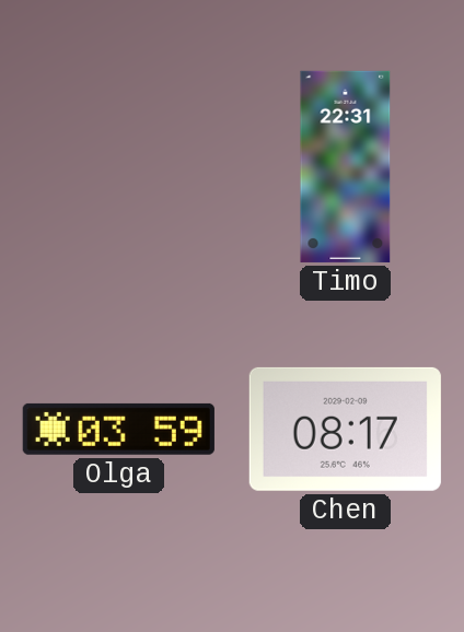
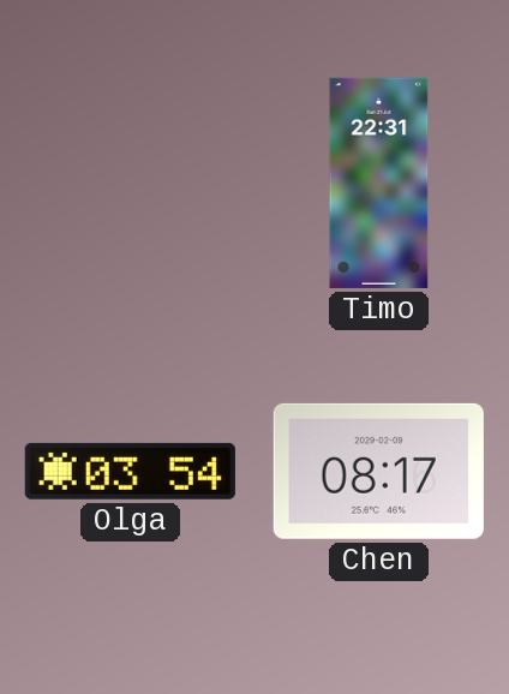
Olga: 03:59 -> 03:54 (130, 471)
